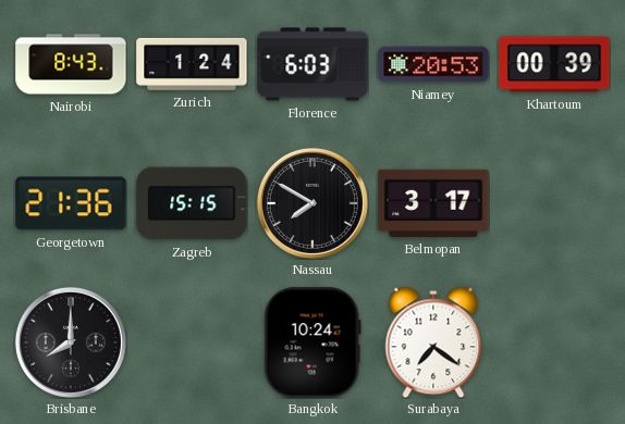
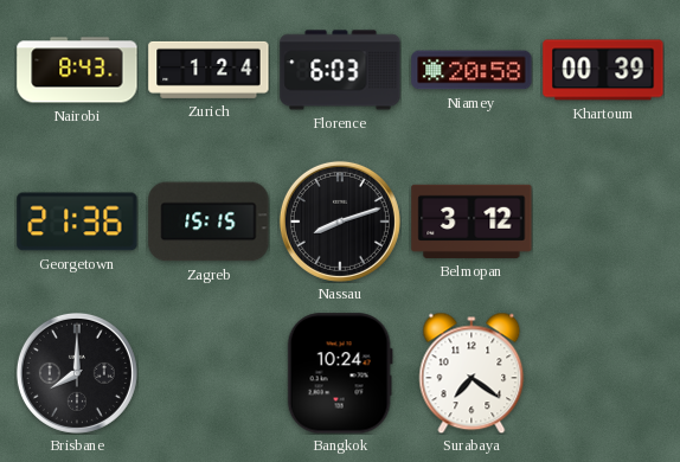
Niamey: 20:53 -> 20:58 (471, 70)
Nassau: 7:50 -> 8:12 (340, 222)
Belmopan: 3:17 -> 3:12 (471, 222)
